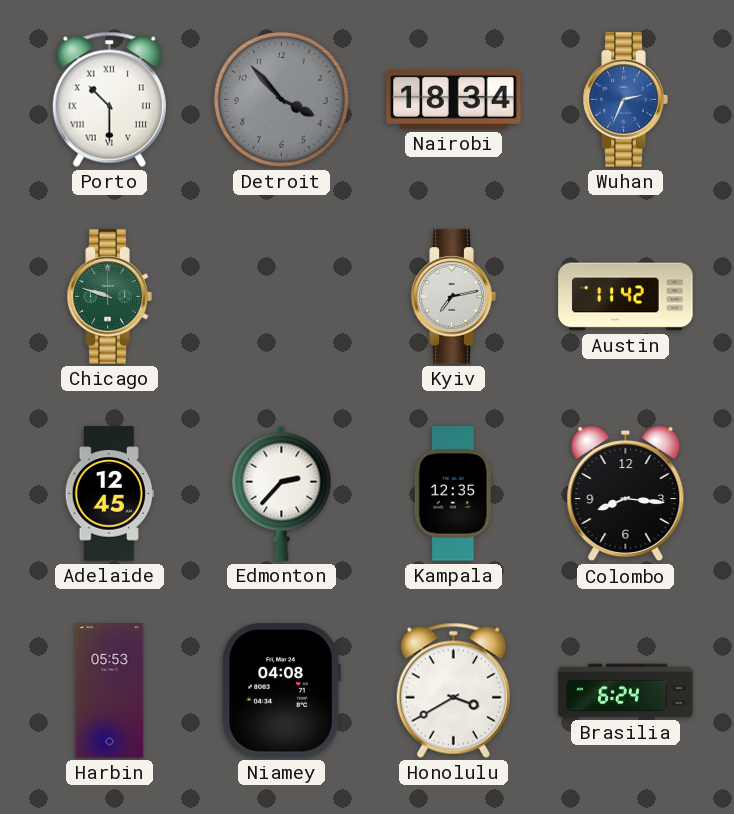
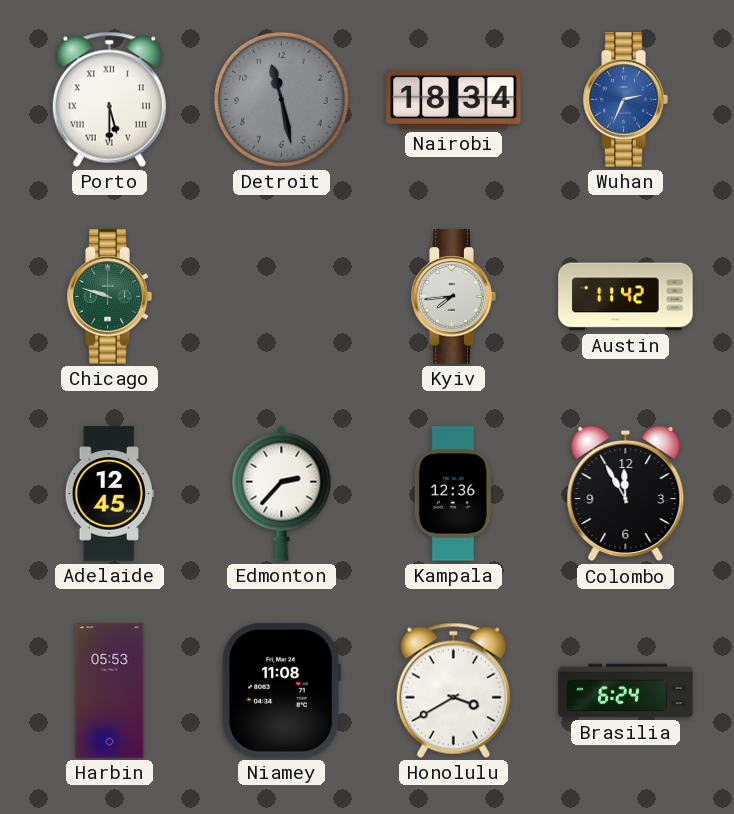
Porto: 10:30 -> 5:30 (109, 99)
Detroit: 3:53 -> 11:28 (281, 99)
Kyiv: 7:13 -> 7:44 (453, 297)
Kampala: 12:35 -> 12:36 (453, 494)
Colombo: 8:16 -> 11:55 (626, 494)
Niamey: 04:08 -> 11:08 (281, 691)
